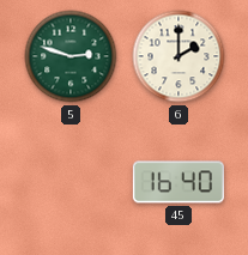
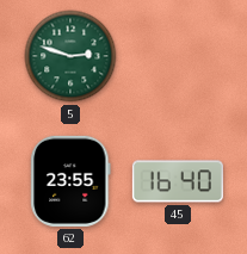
6: 2:00 -> none (179, 56)
62: none -> 23:55 (70, 181)
